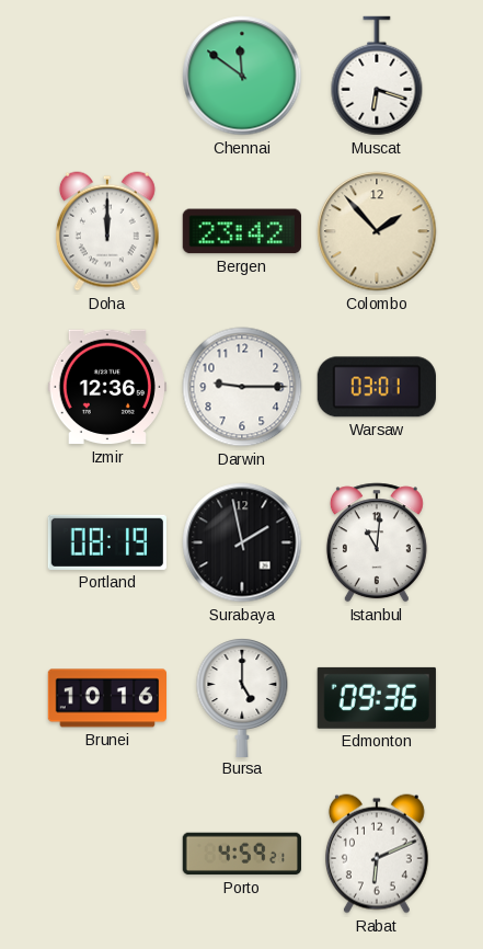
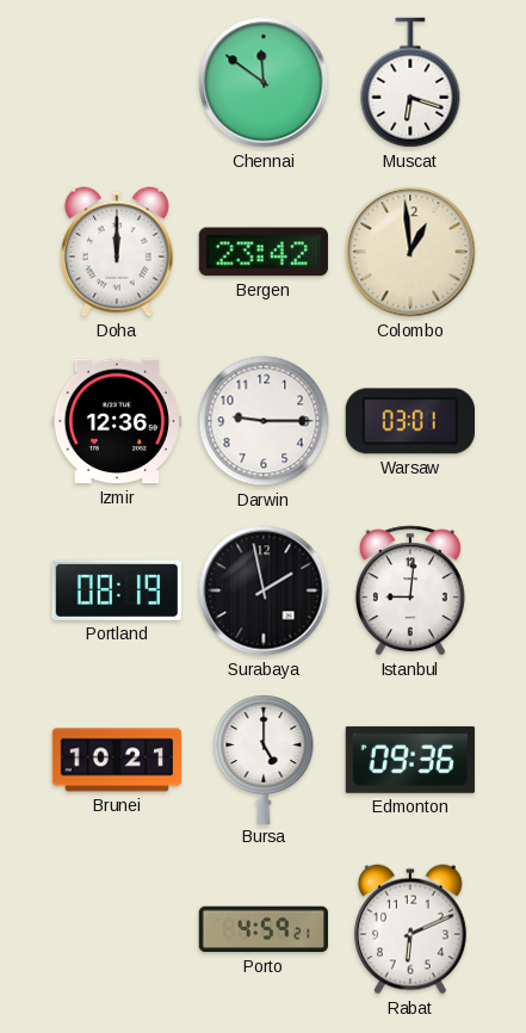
Colombo: 1:53 -> 12:59 (410, 252)
Istanbul: 11:01 -> 9:01 (410, 590)
Brunei: 10:16 -> 10:21 (116, 760)
